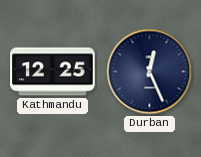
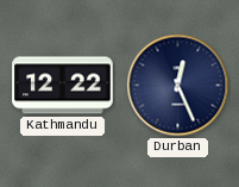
Kathmandu: 12:25 -> 12:22 (63, 86)
